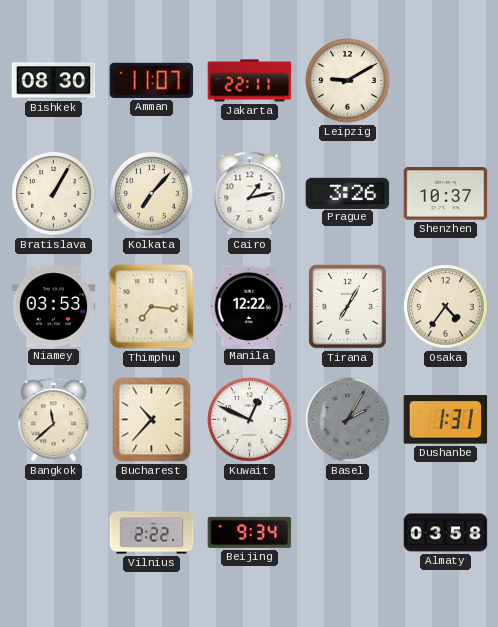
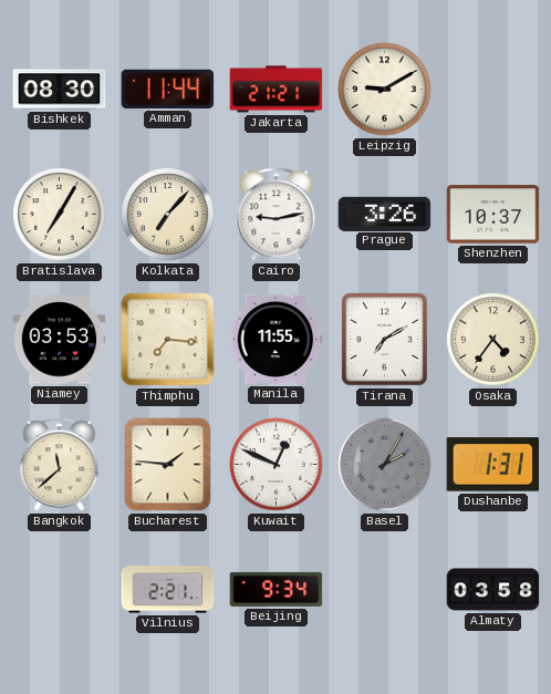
Amman: 11:07 -> 11:44 (168, 89)
Jakarta: 22:11 -> 21:21 (277, 90)
Bratislava: 1:05 -> 7:05 (60, 215)
Cairo: 1:13 -> 9:13 (277, 215)
Manila: 12:22 -> 11:55 (277, 339)
Tirana: 7:05 -> 7:10 (385, 340)
Bucharest: 10:37 -> 1:46 (168, 465)
Vilnius: 2:22 -> 2:21 (168, 590)
